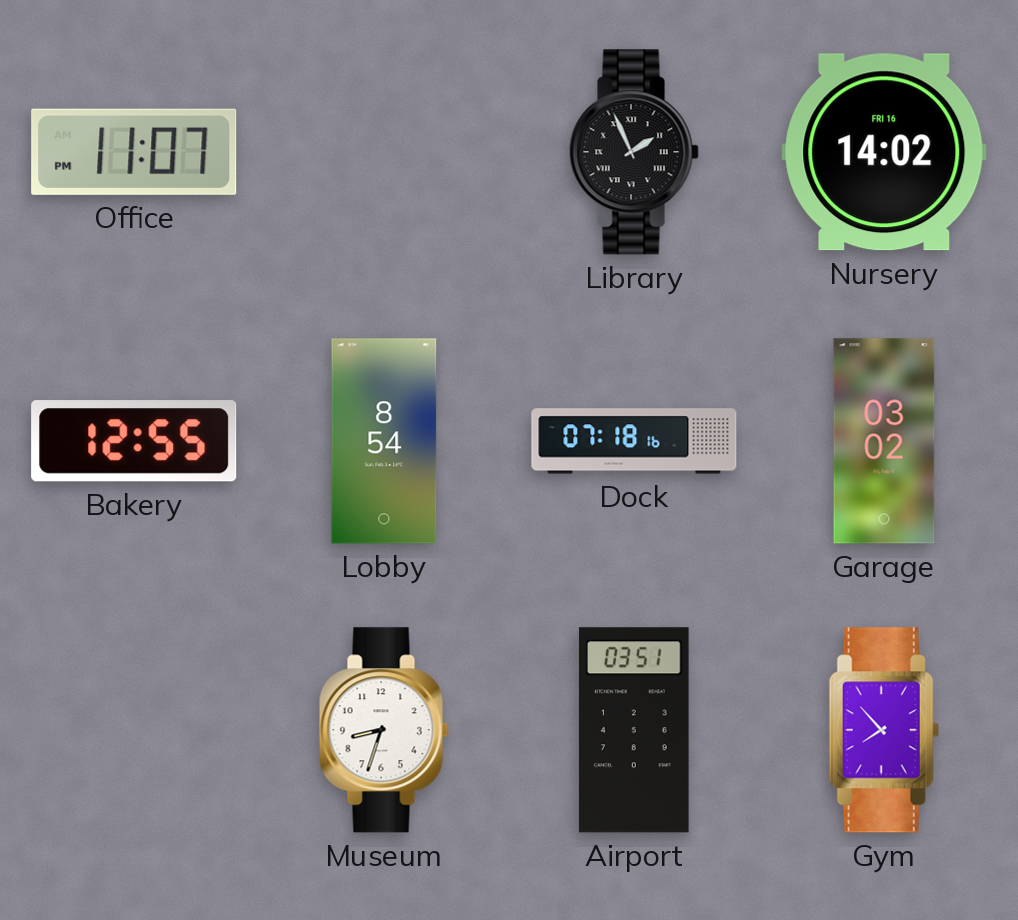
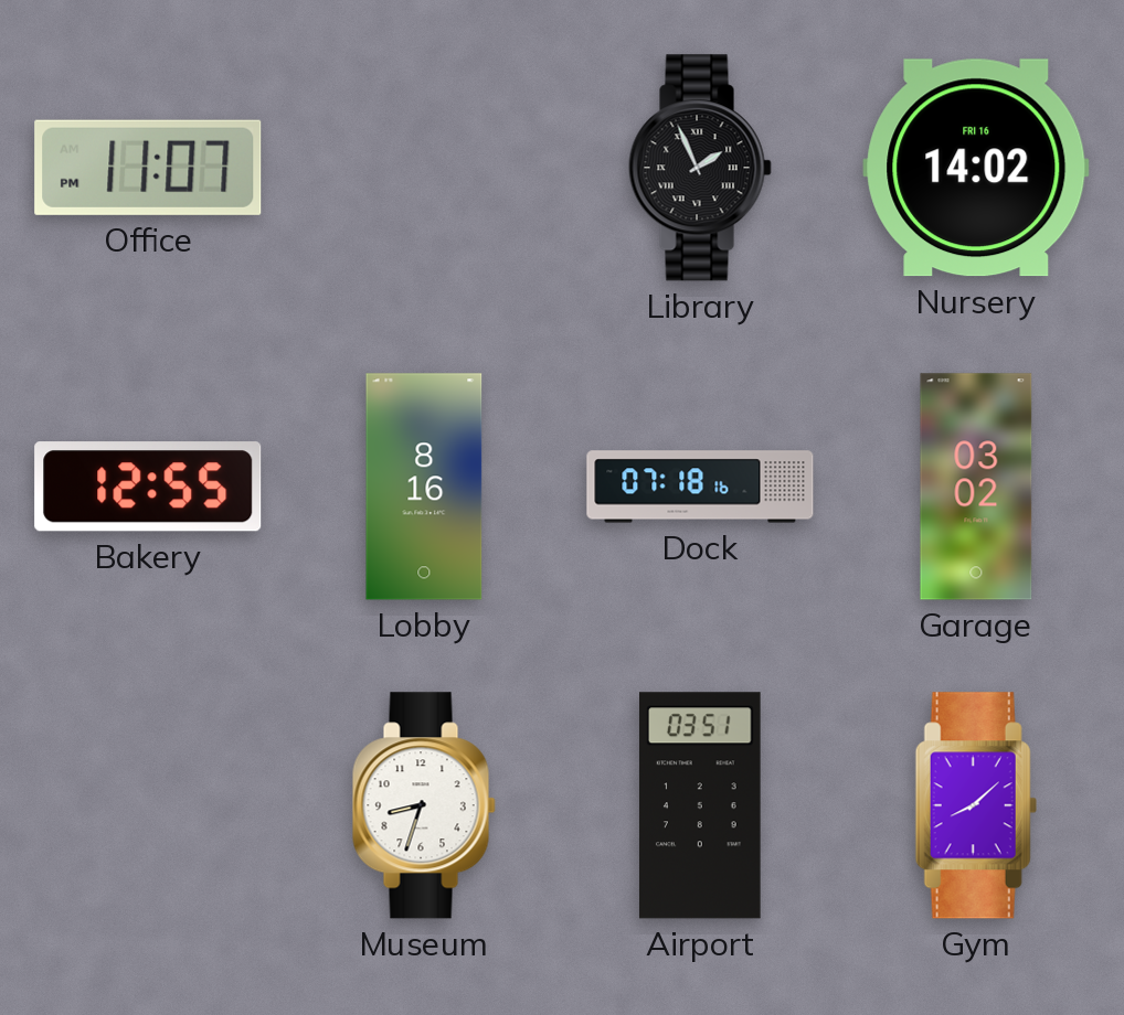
Lobby: 8:54 -> 8:16 (424, 487)
Gym: 7:53 -> 8:08 (976, 805)
